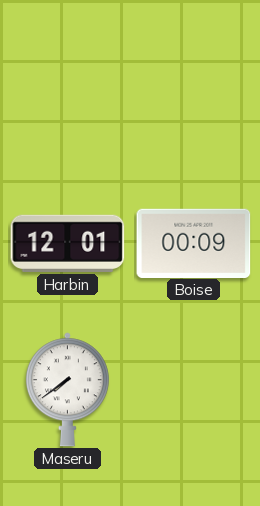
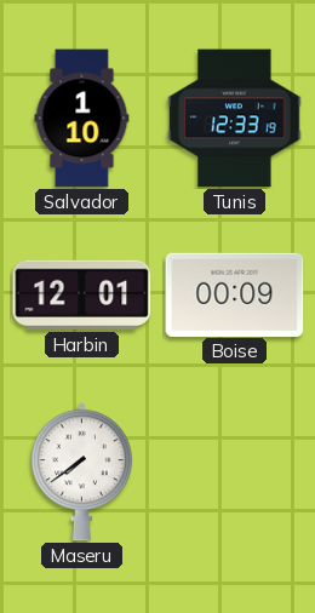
Salvador: none -> 1:10 (82, 119)
Tunis: none -> 12:33 (235, 119)
